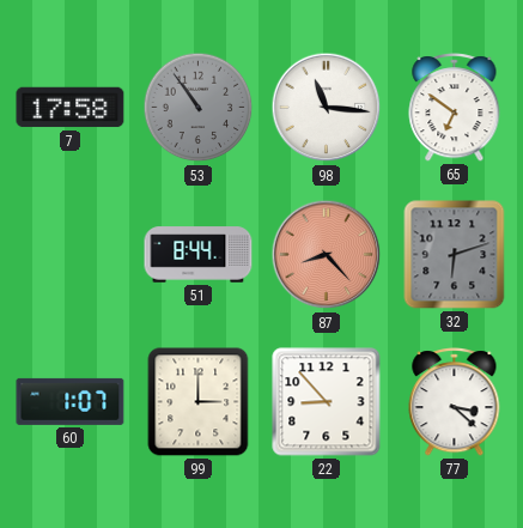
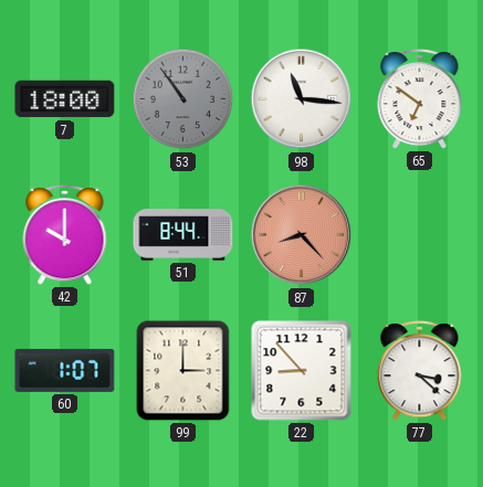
7: 17:58 -> 18:00 (65, 99)
42: none -> 10:00 (65, 235)
32: 6:12 -> none (455, 255)
